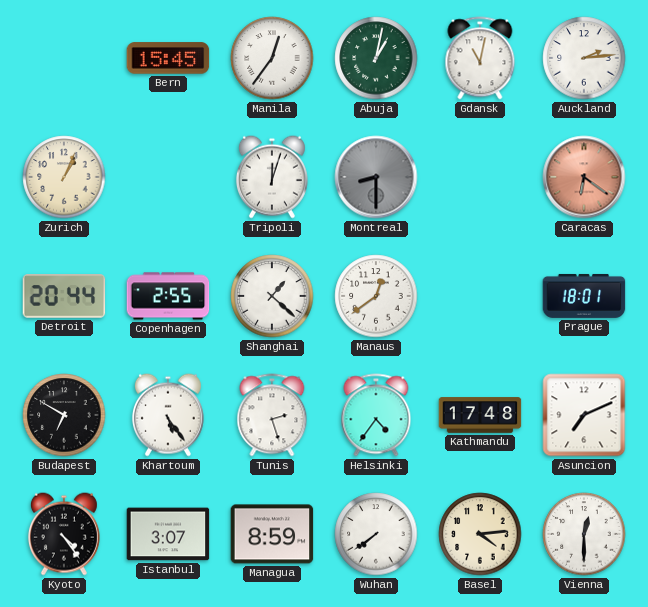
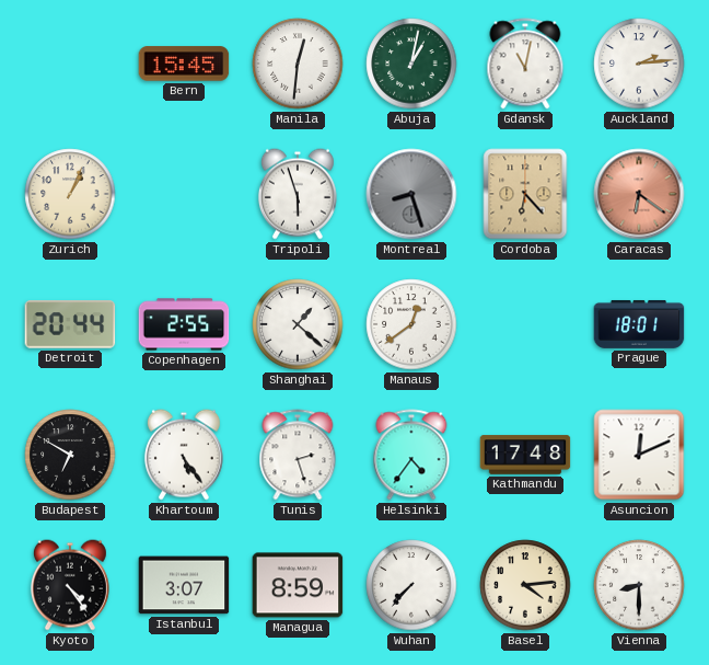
Manila: 12:36 -> 12:31 (298, 64)
Tripoli: 12:03 -> 5:57 (298, 194)
Montreal: 8:30 -> 8:27 (411, 194)
Cordoba: none -> 6:23 (525, 194)
Asuncion: 7:11 -> 12:11 (639, 455)
Wuhan: 7:39 -> 7:37 (411, 585)
Vienna: 12:30 -> 8:30 (639, 585)
